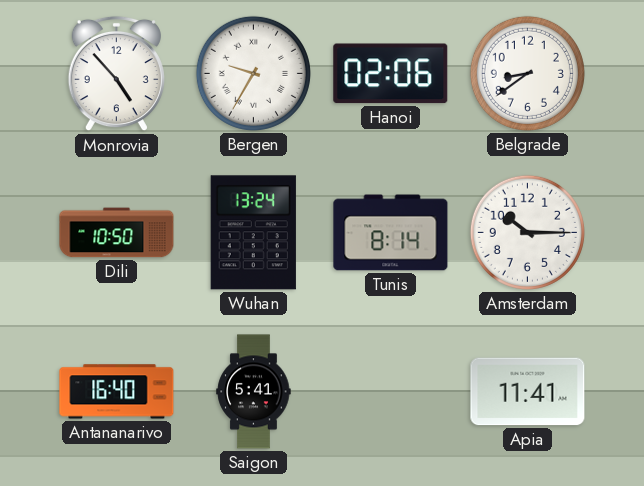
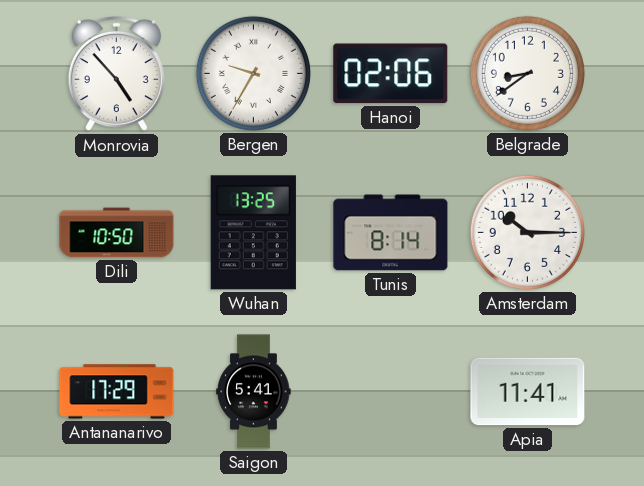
Wuhan: 13:24 -> 13:25 (253, 233)
Antananarivo: 16:40 -> 17:29 (117, 392)
